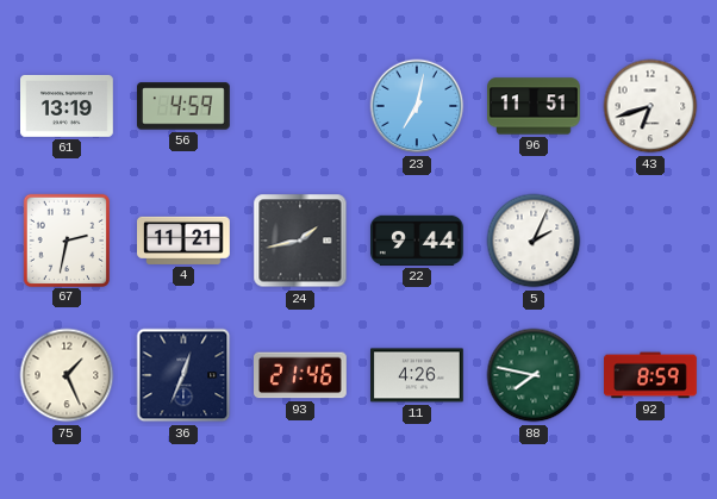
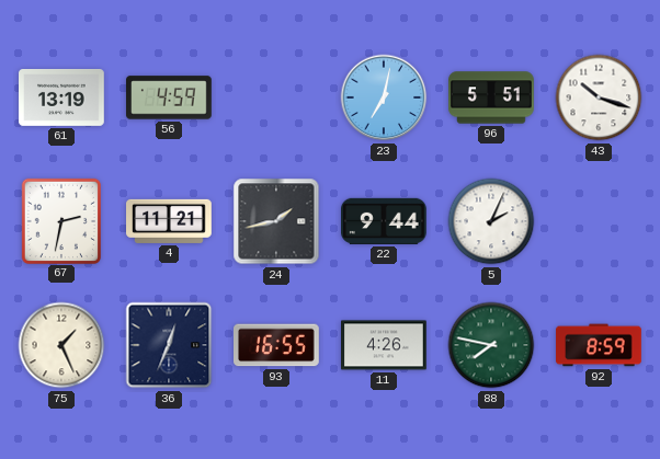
96: 11:51 -> 5:51 (491, 97)
43: 6:42 -> 10:18 (599, 97)
93: 21:46 -> 16:55 (277, 345)
